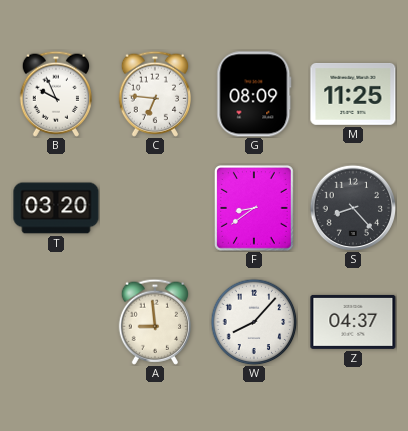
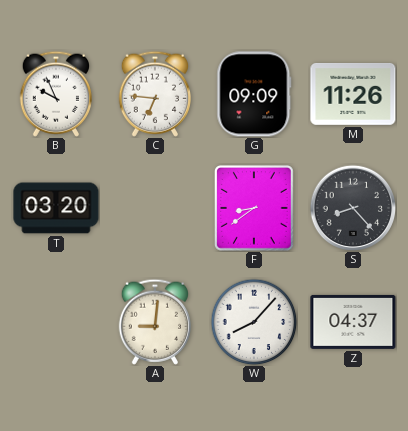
G: 08:09 -> 09:09 (254, 94)
M: 11:25 -> 11:26 (353, 94)
A: 8:59 -> 9:01 (154, 322)
